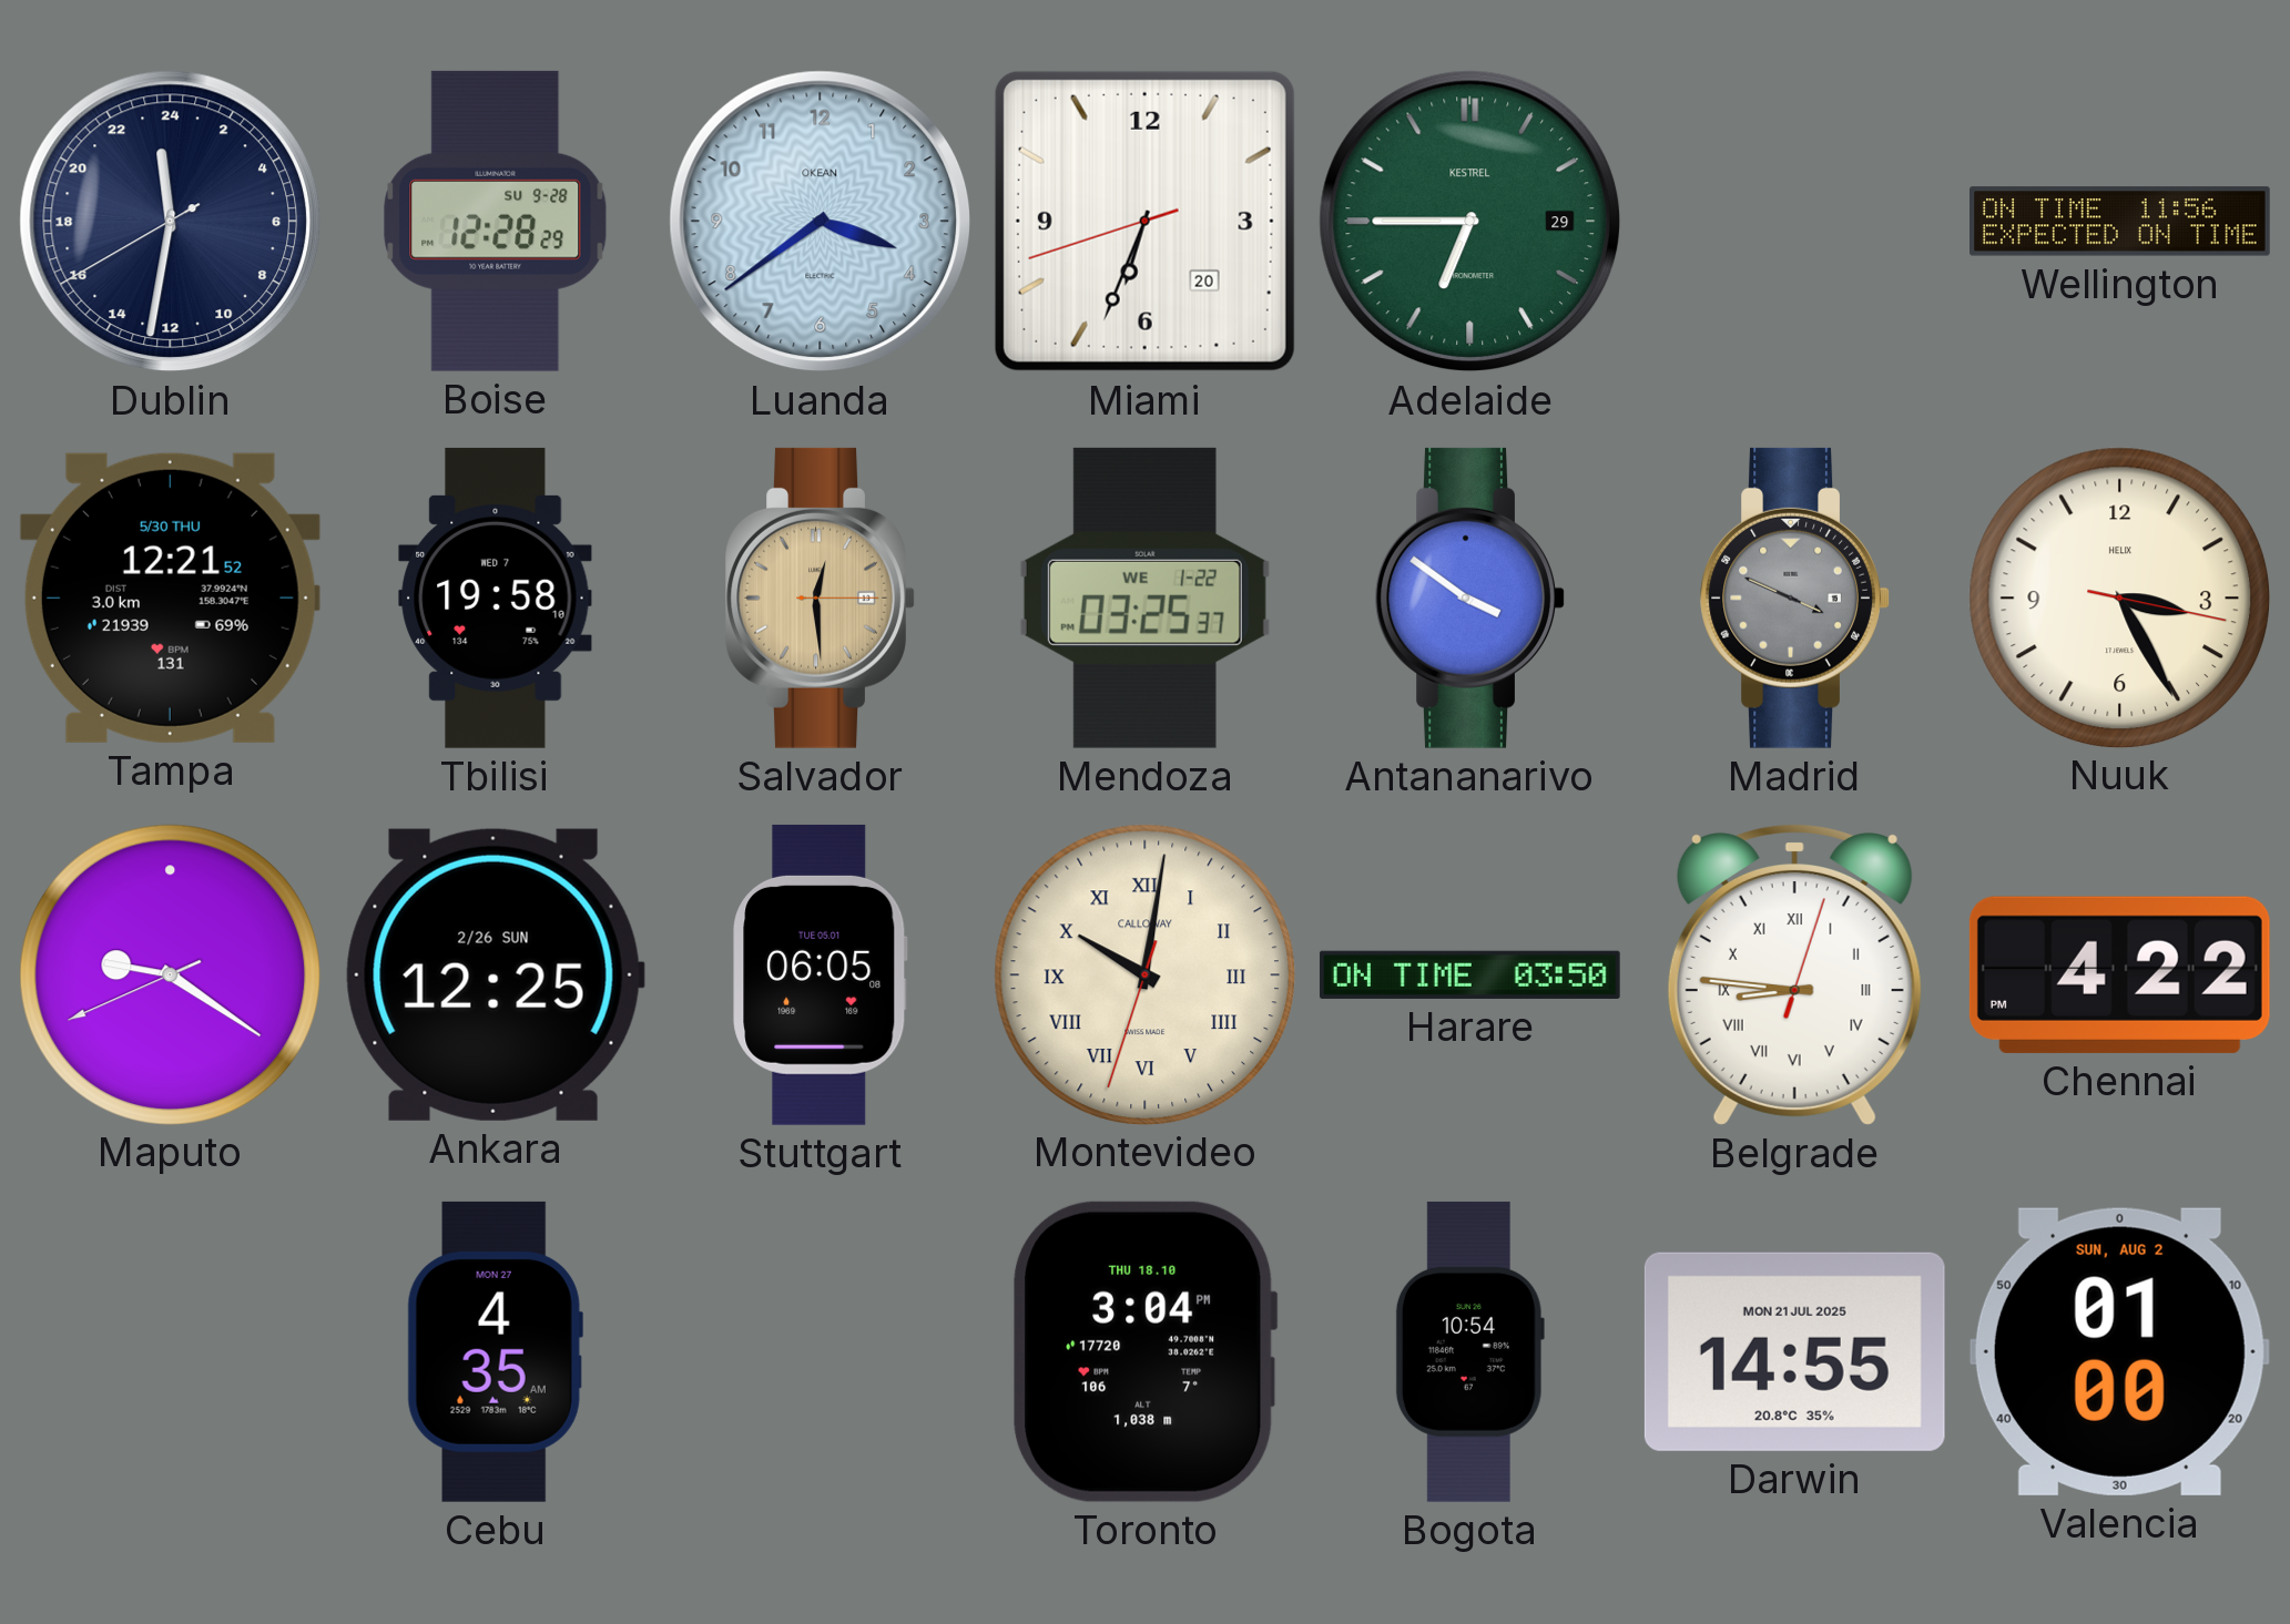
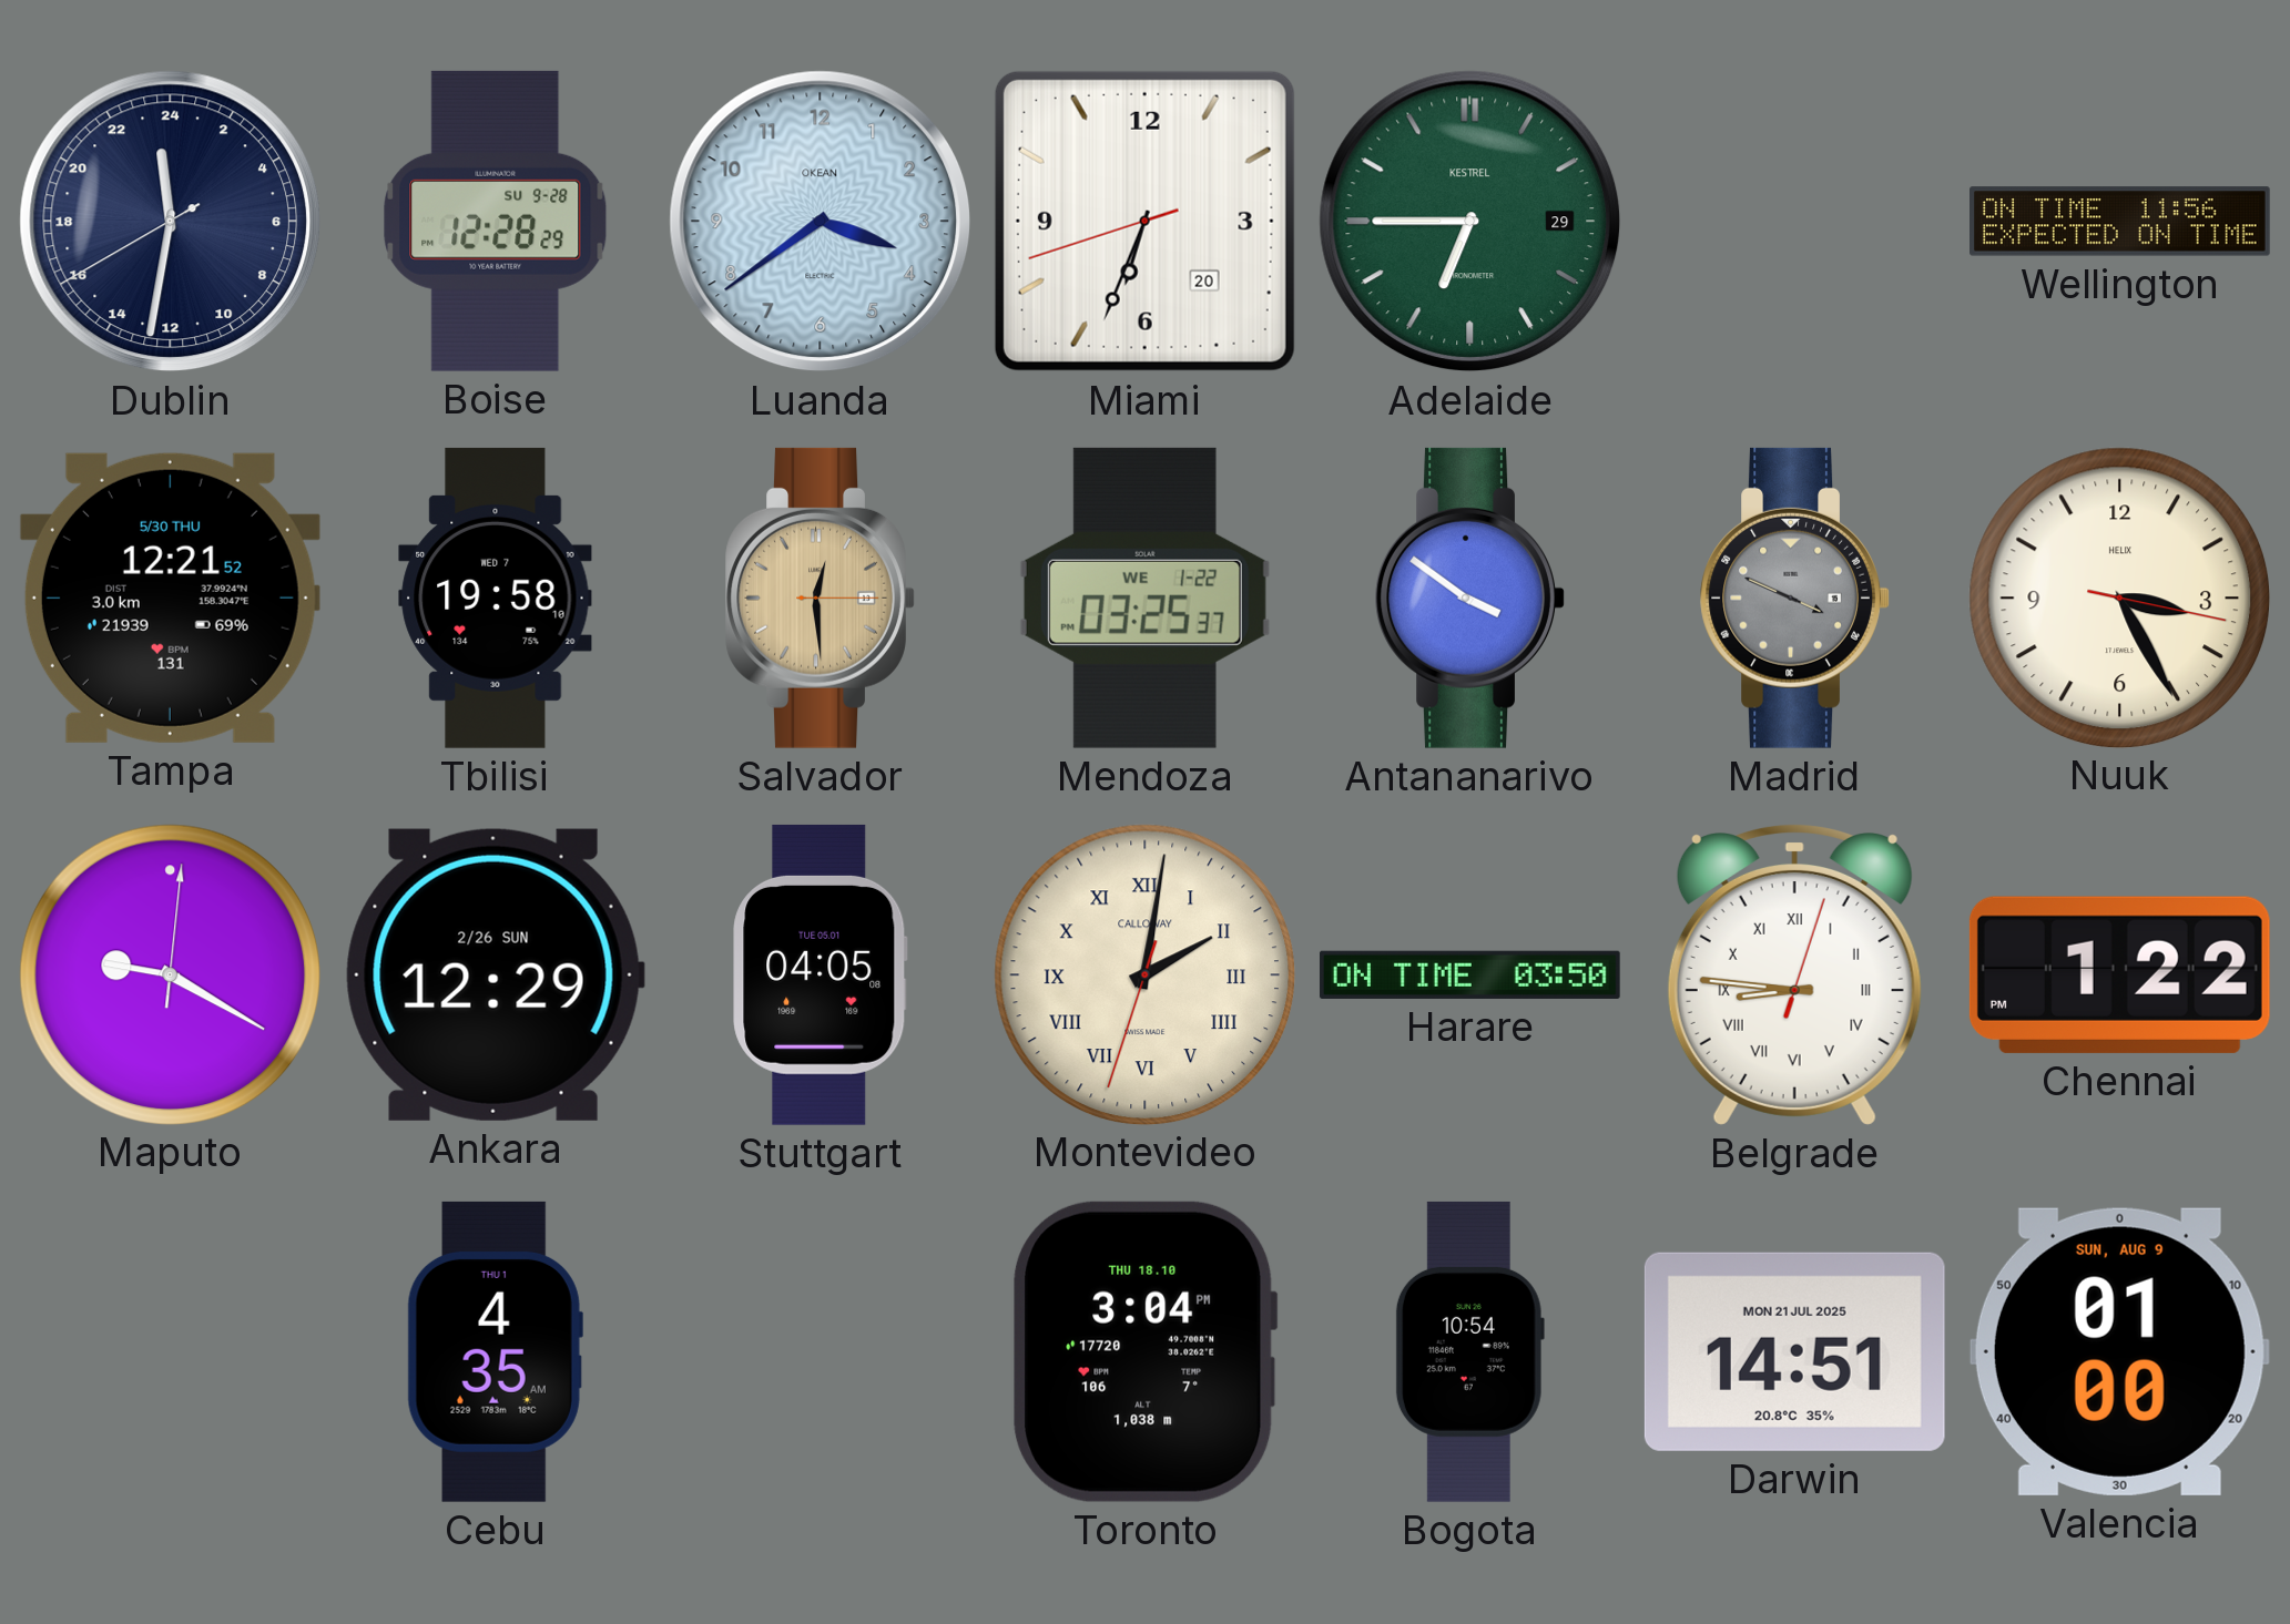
Maputo: 9:20:41 -> 9:20:01 (170, 974)
Ankara: 12:25 -> 12:29 (495, 974)
Stuttgart: 06:05 -> 04:05 (821, 974)
Montevideo: 10:01 -> 2:01 (1144, 974)
Chennai: 4:22 -> 1:22 (2119, 974)
Cebu date: MON 27 -> THU 1 (495, 1351)
Darwin: 14:55 -> 14:51 (1794, 1351)
Valencia date: SUN, AUG 2 -> SUN, AUG 9 (2119, 1351)
